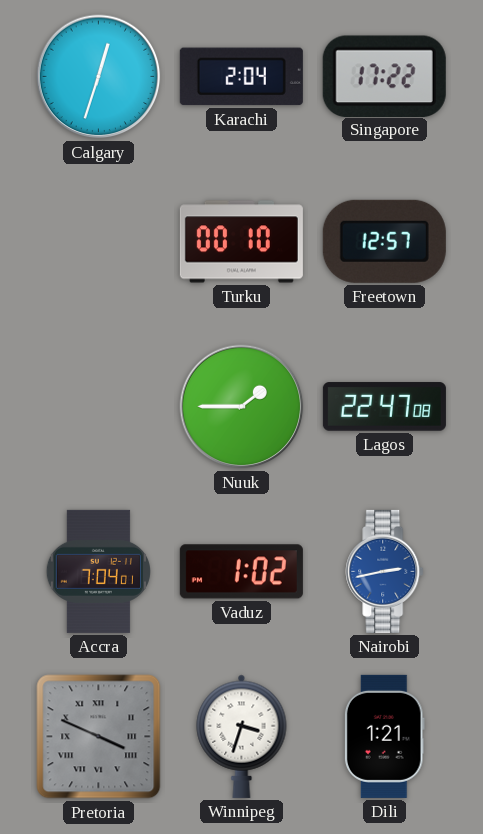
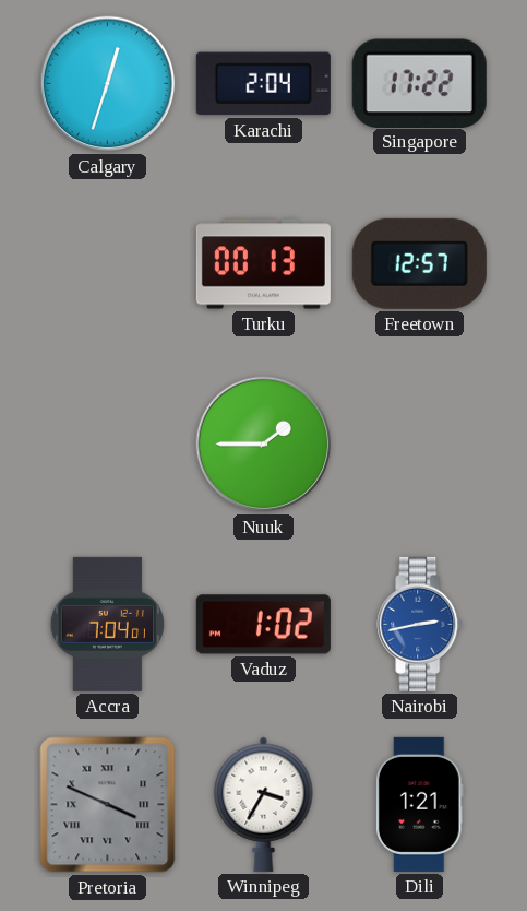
Turku: 00:10 -> 00:13 (263, 264)
Lagos: 22:47 -> none (384, 407)
Winnipeg: 3:33 -> 3:35 (264, 804)
